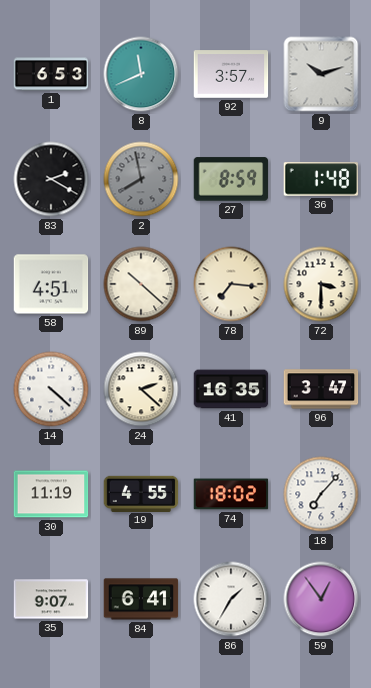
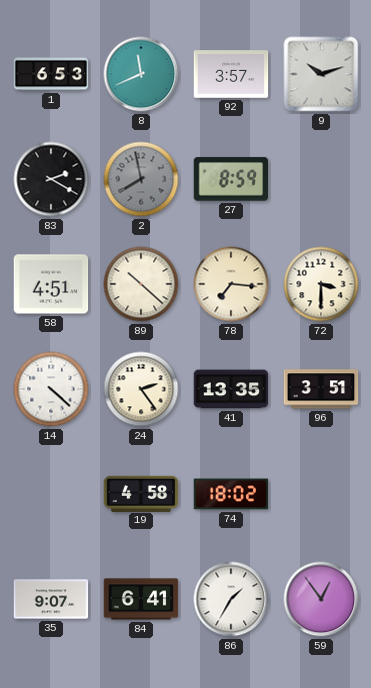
36: 1:48 -> none (321, 179)
24: 2:22 -> 2:24 (141, 389)
41: 16:35 -> 13:35 (231, 389)
96: 3:47 -> 3:51 (321, 389)
30: 11:19 -> none (51, 494)
19: 4:55 -> 4:58 (141, 493)
18: 7:07 -> none (321, 494)
